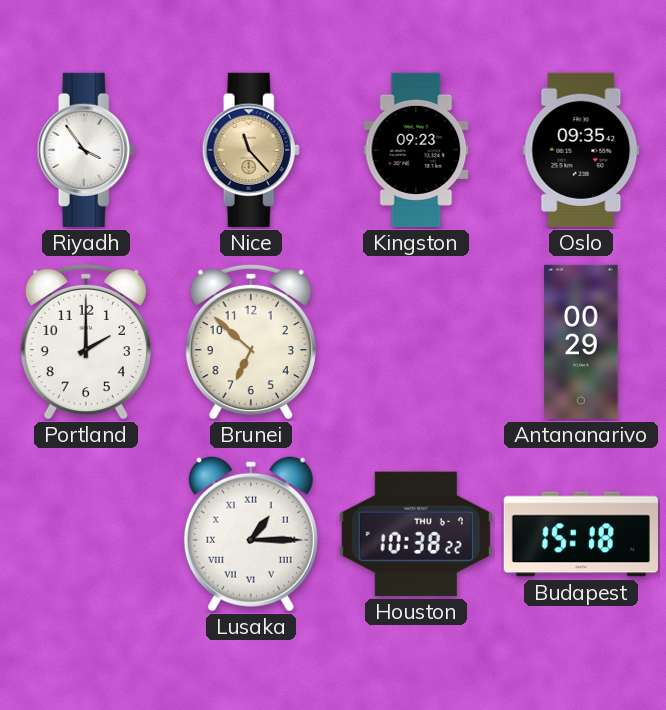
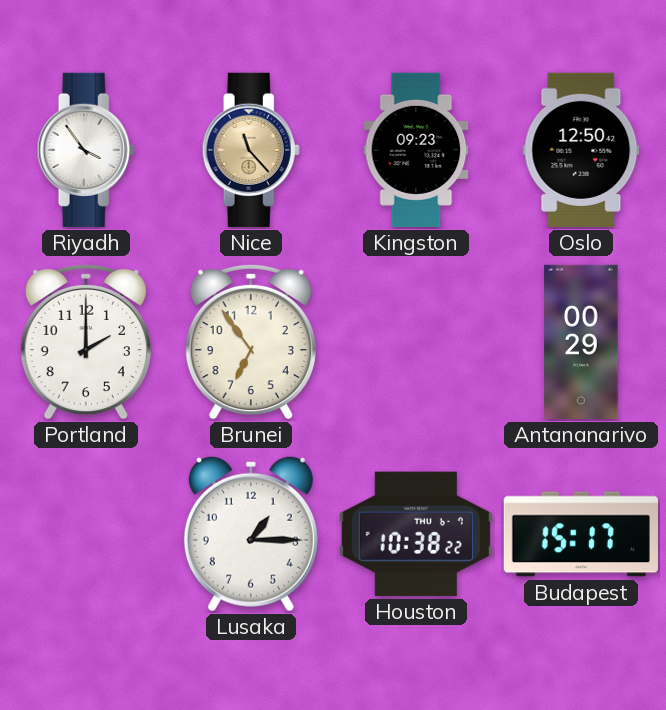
Oslo: 09:35 -> 12:50 (581, 150)
Brunei: 6:52 -> 6:54 (251, 342)
Lusaka numerals: Roman -> Arabic (251, 534)
Budapest: 15:18 -> 15:17 (581, 534)
